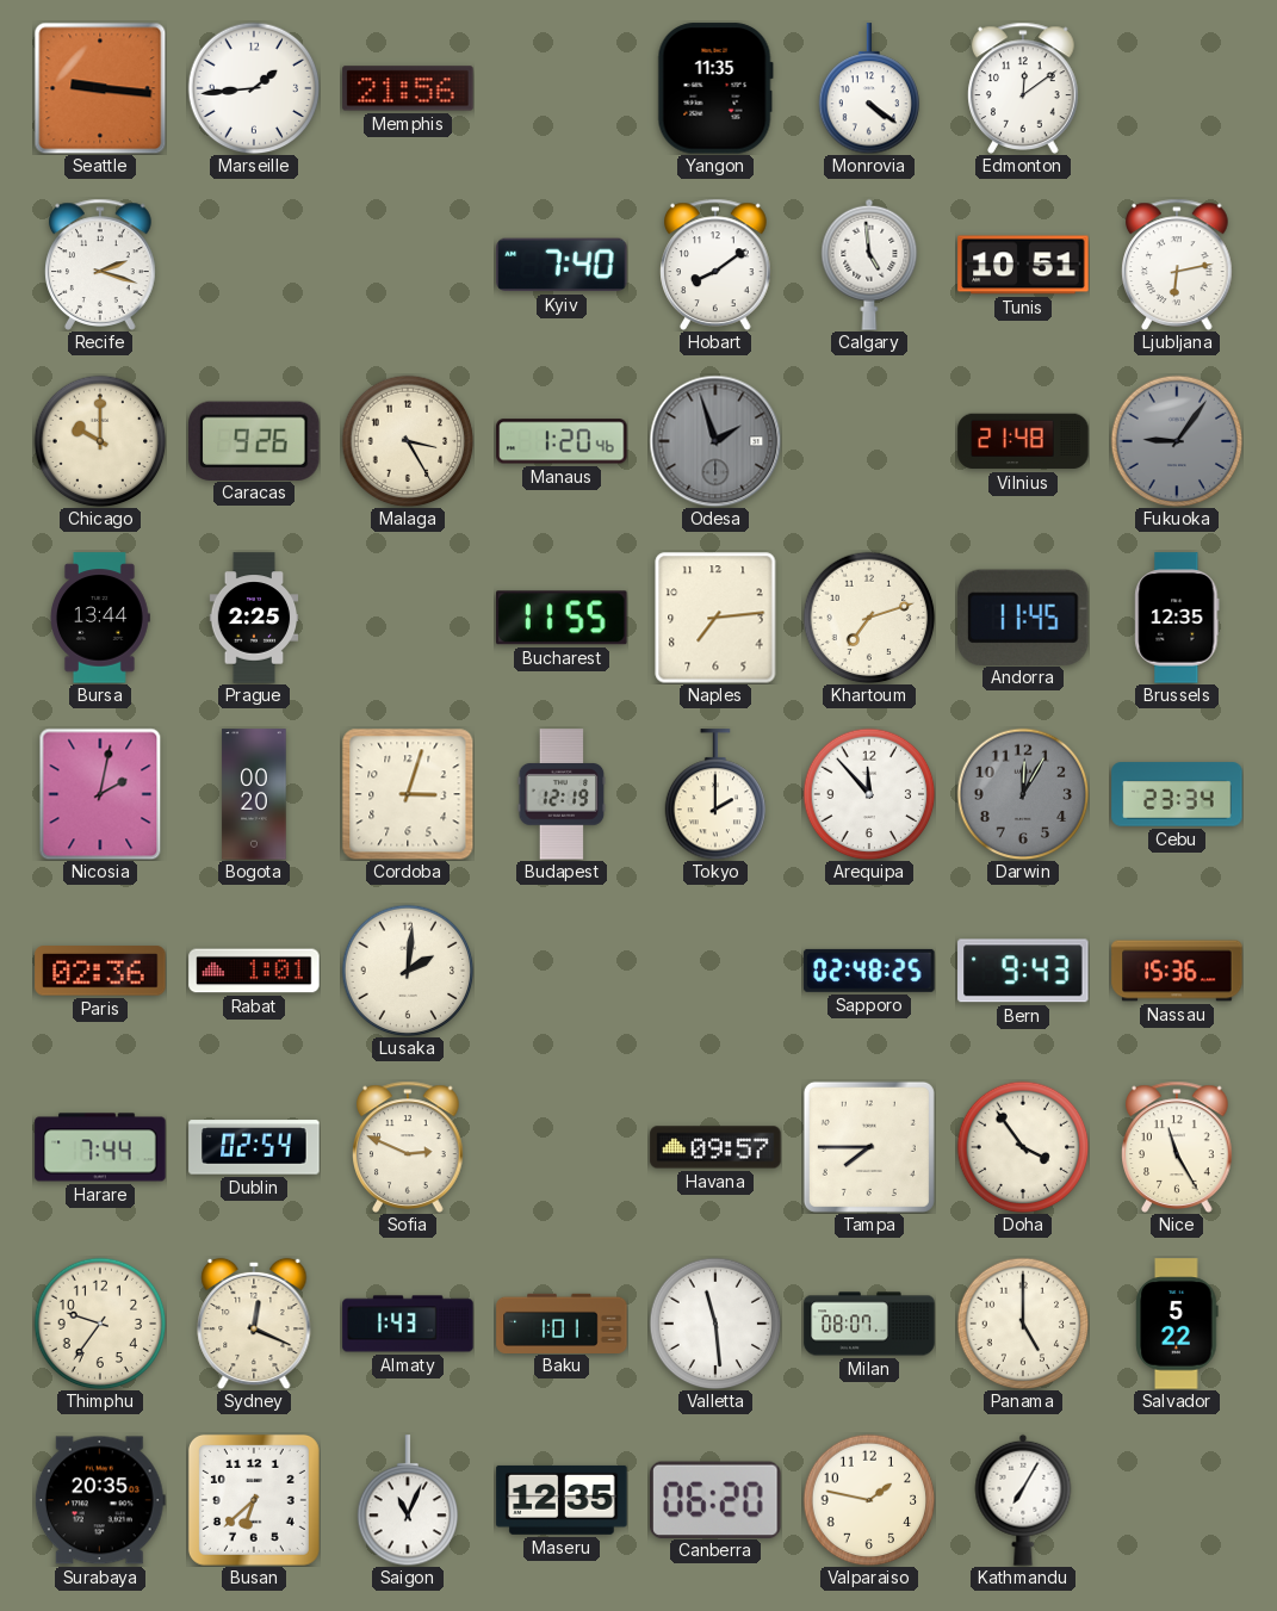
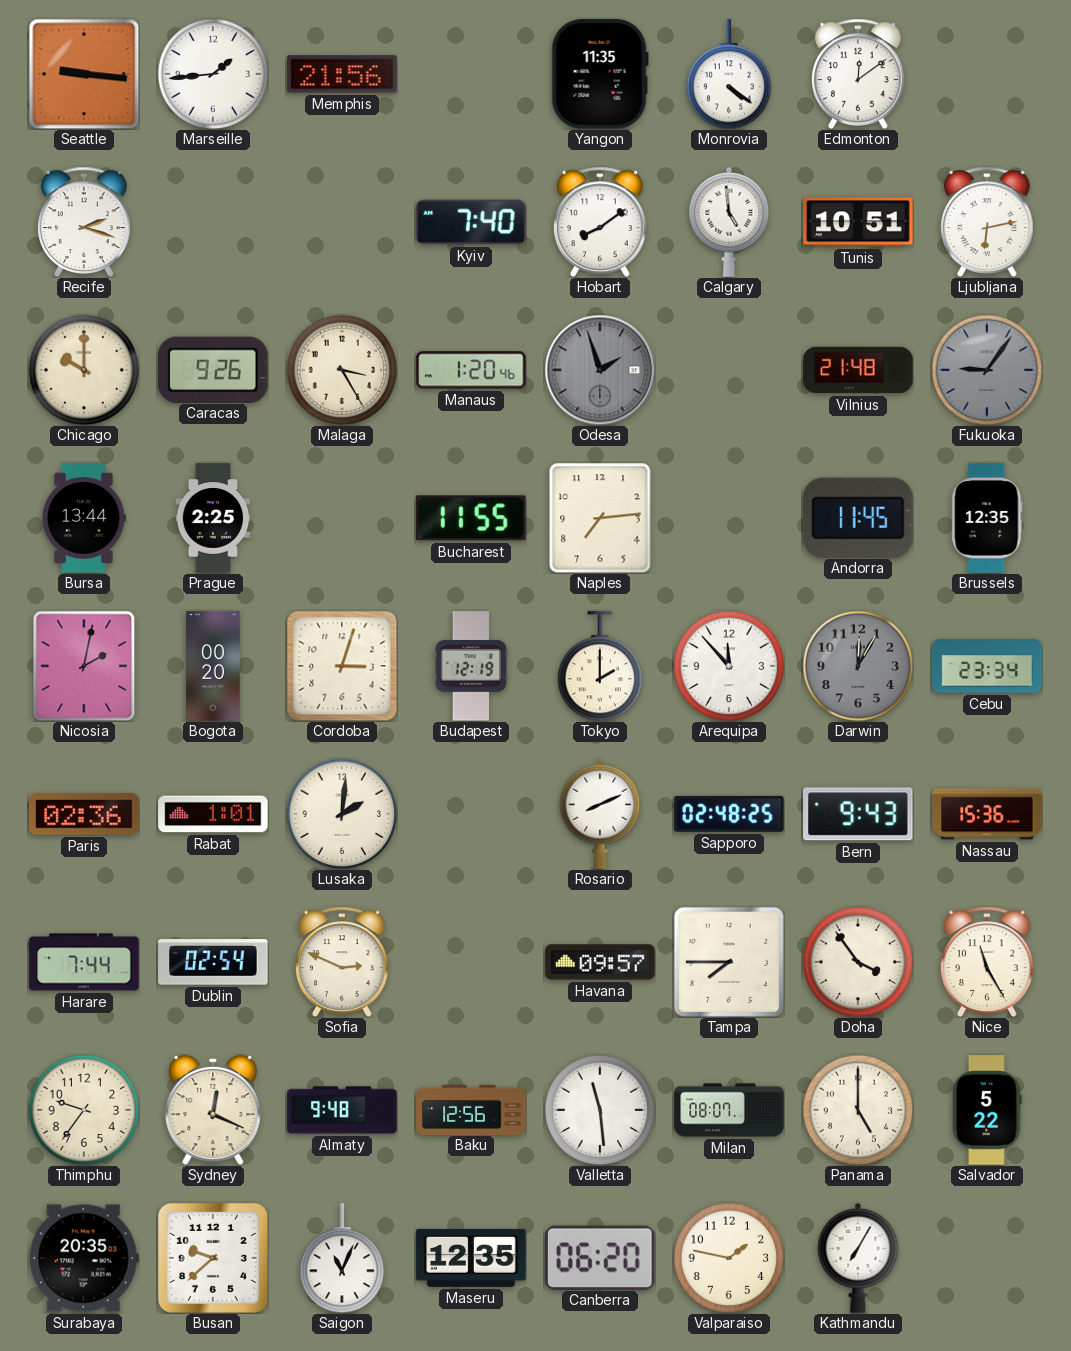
Khartoum: 7:12 -> none (869, 618)
Rosario: none -> 8:11 (600, 814)
Almaty: 1:43 -> 9:48 (342, 1110)
Baku: 1:01 -> 12:56 (471, 1109)
Busan: 6:38 -> 9:38 (213, 1258)
